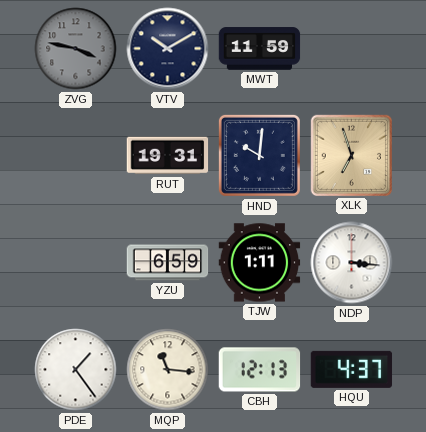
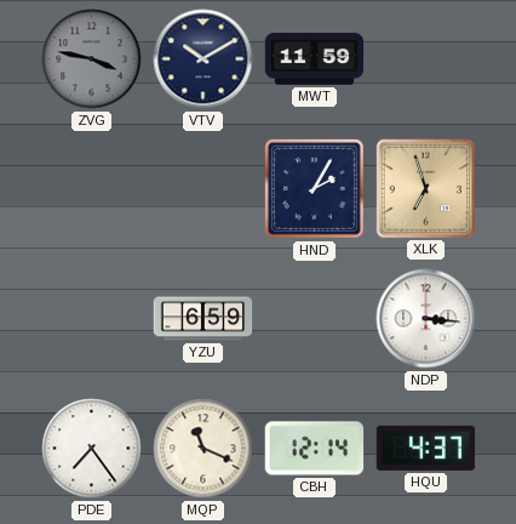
RUT: 19:31 -> none (168, 156)
HND: 10:01 -> 2:05 (314, 188)
TJW: 1:11 -> none (260, 263)
PDE: 1:24 -> 7:24 (92, 449)
MQP: 11:16 -> 11:19 (203, 449)
CBH: 12:13 -> 12:14 (315, 449)
